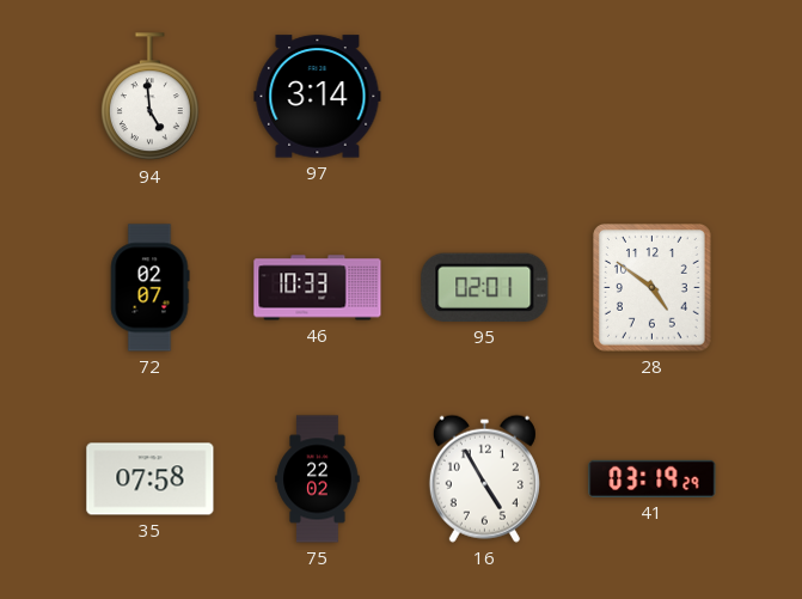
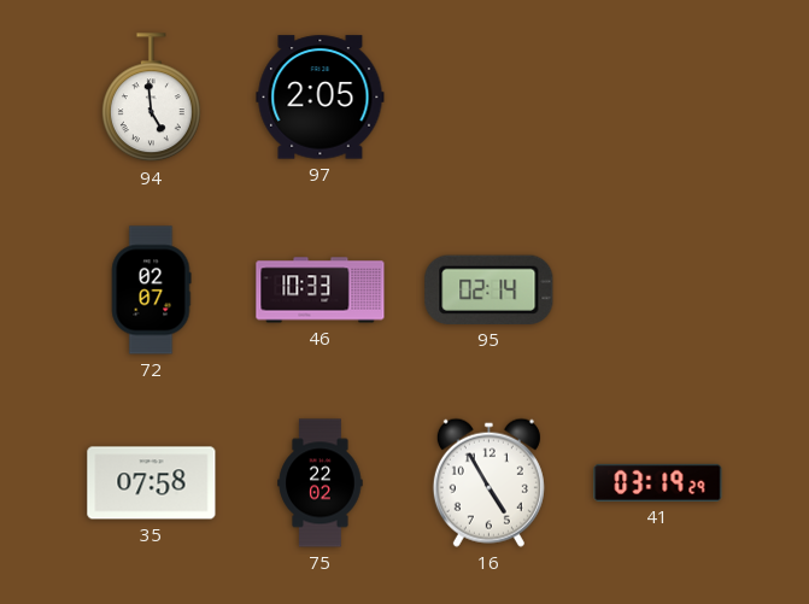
97: 3:14 -> 2:05 (321, 98)
95: 02:01 -> 02:14 (489, 289)
28: 4:51 -> none (653, 288)
